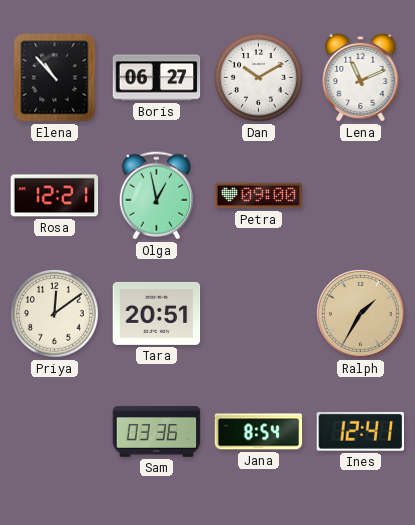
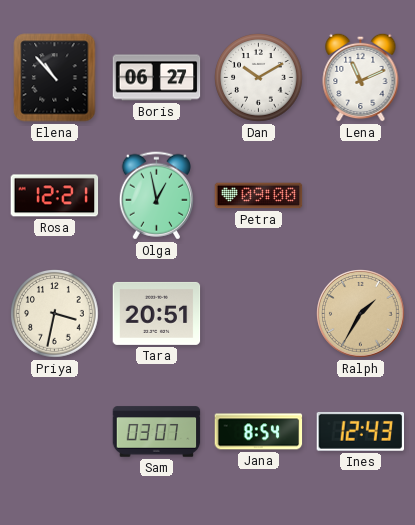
Priya: 12:09 -> 3:32 (55, 314)
Sam: 03:36 -> 03:07 (157, 432)
Ines: 12:41 -> 12:43 (361, 431)
